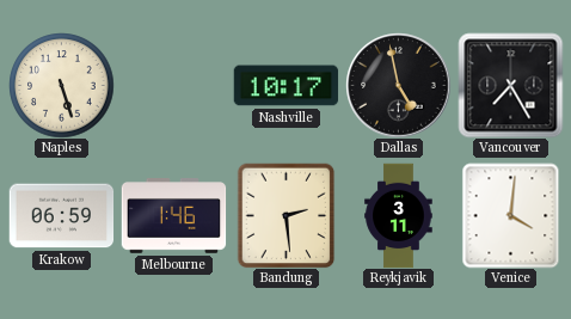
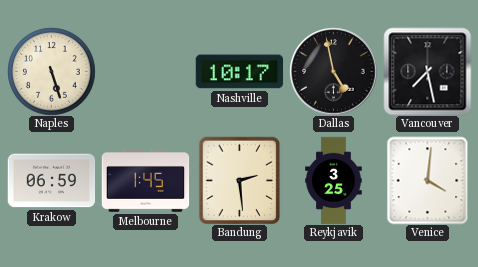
Vancouver: 7:25 -> 7:28 (427, 71)
Melbourne: 1:46 -> 1:45 (145, 181)
Reykjavik: 3:11 -> 3:25 (334, 180)
